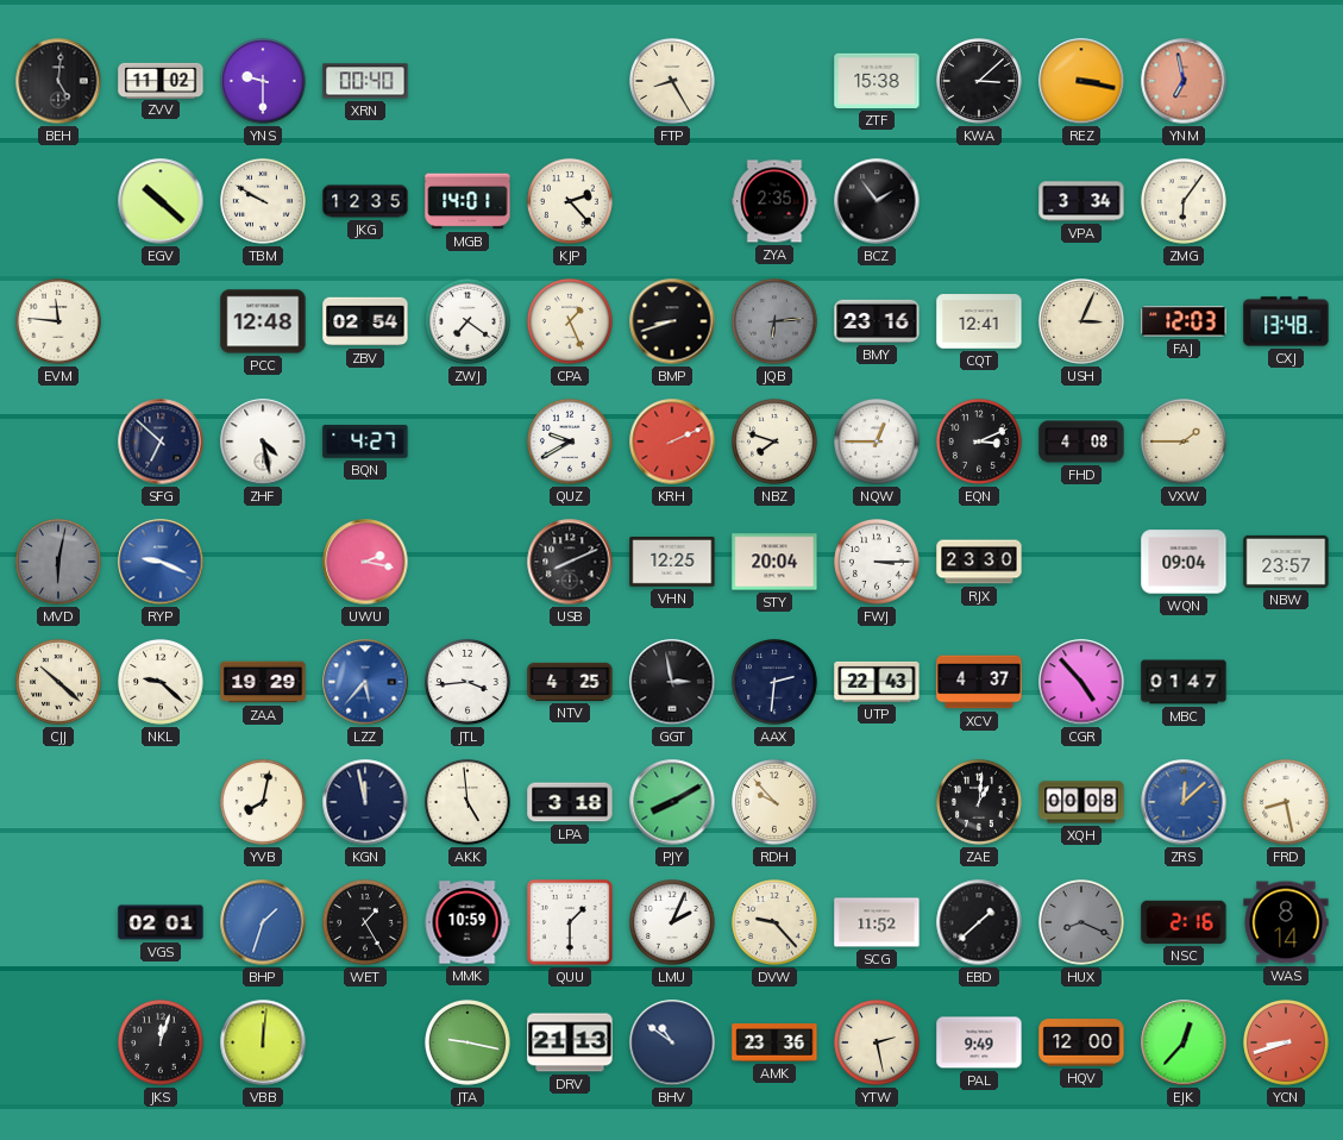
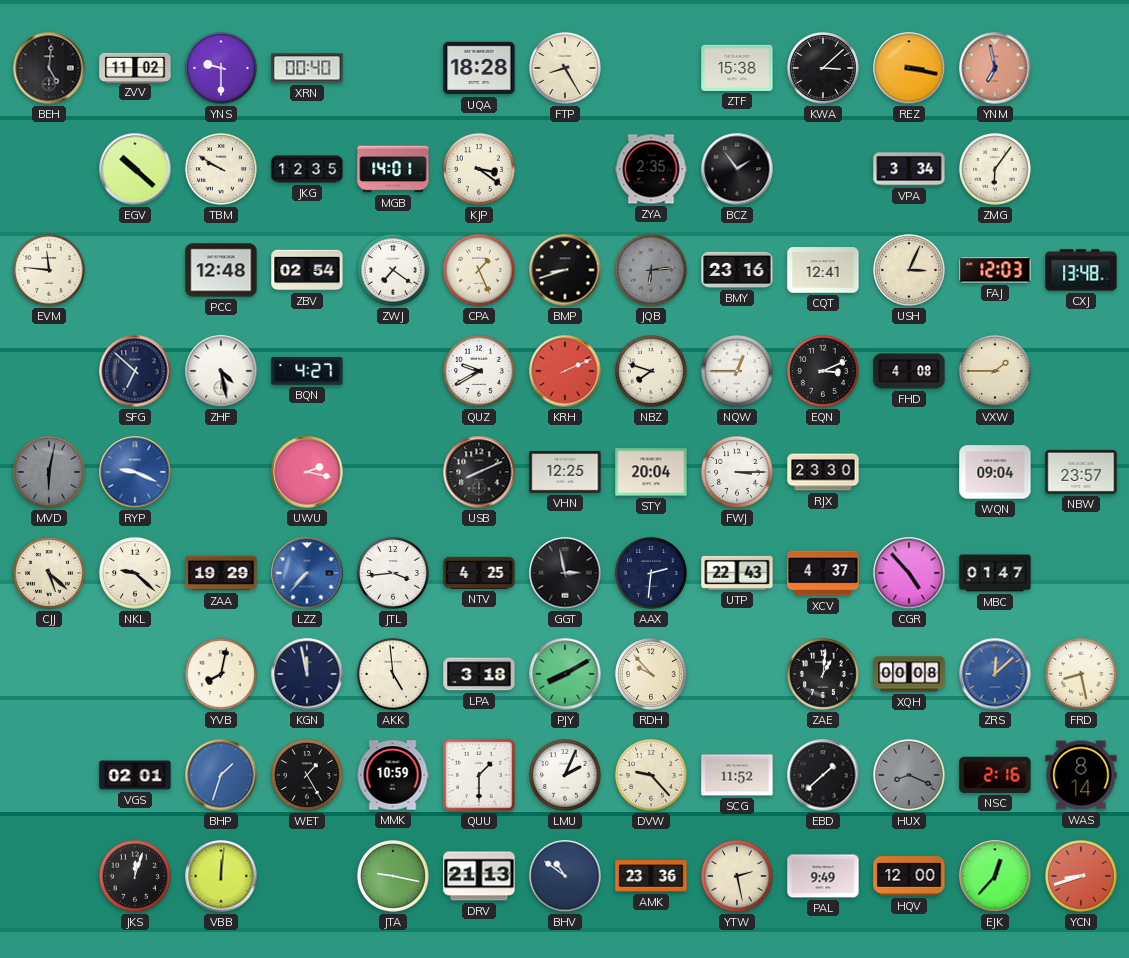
UQA: none -> 18:28 (479, 68)
KJP: 2:23 -> 3:21 (480, 170)
CJJ: 10:22 -> 5:22 (50, 574)
LZZ: 5:37 -> 7:37 (307, 573)
